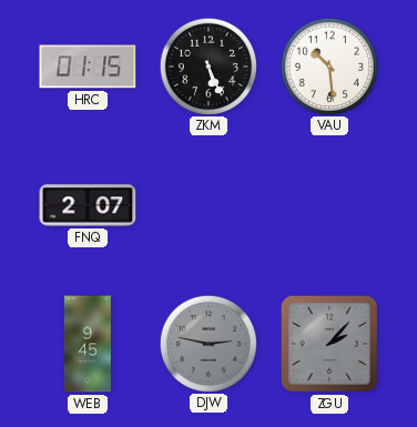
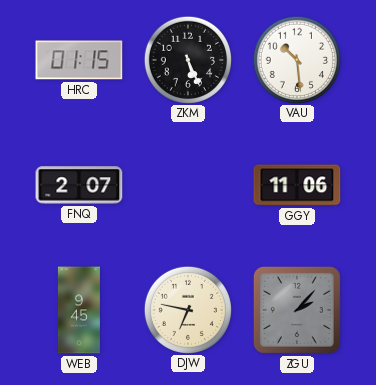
GGY: none -> 11:06 (297, 185)
DJW: 2:47 -> 6:47 (187, 309)
DJW dial: grey -> cream (187, 309)
